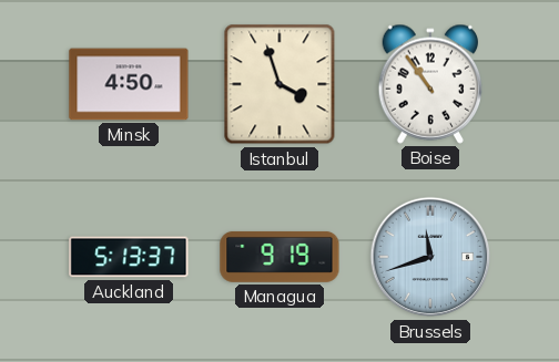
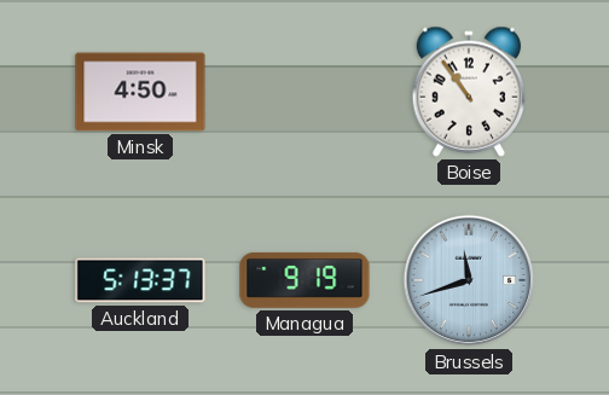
Istanbul: 3:57 -> none (279, 84)
